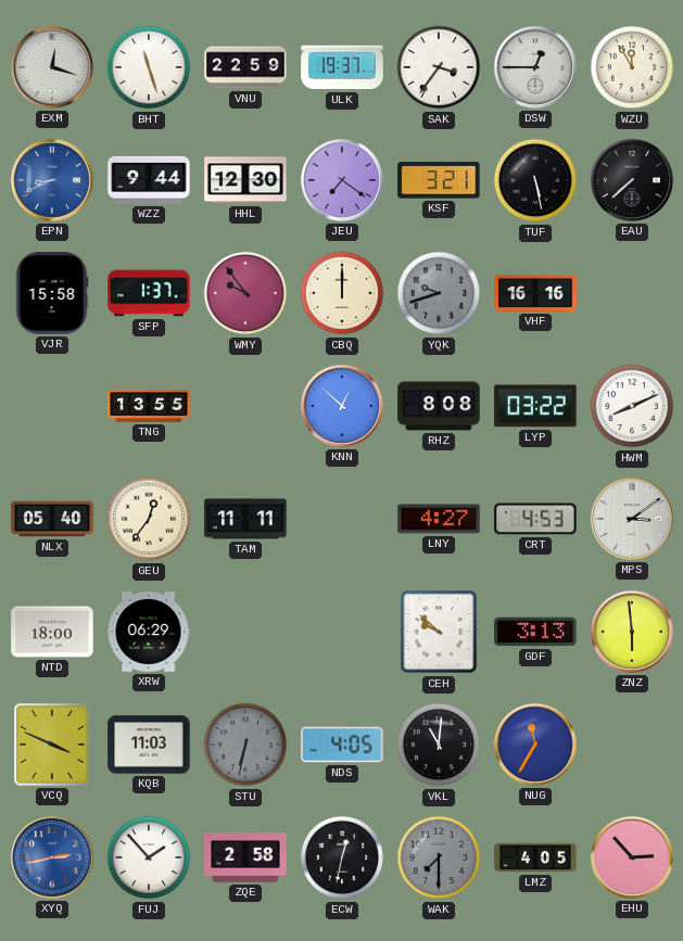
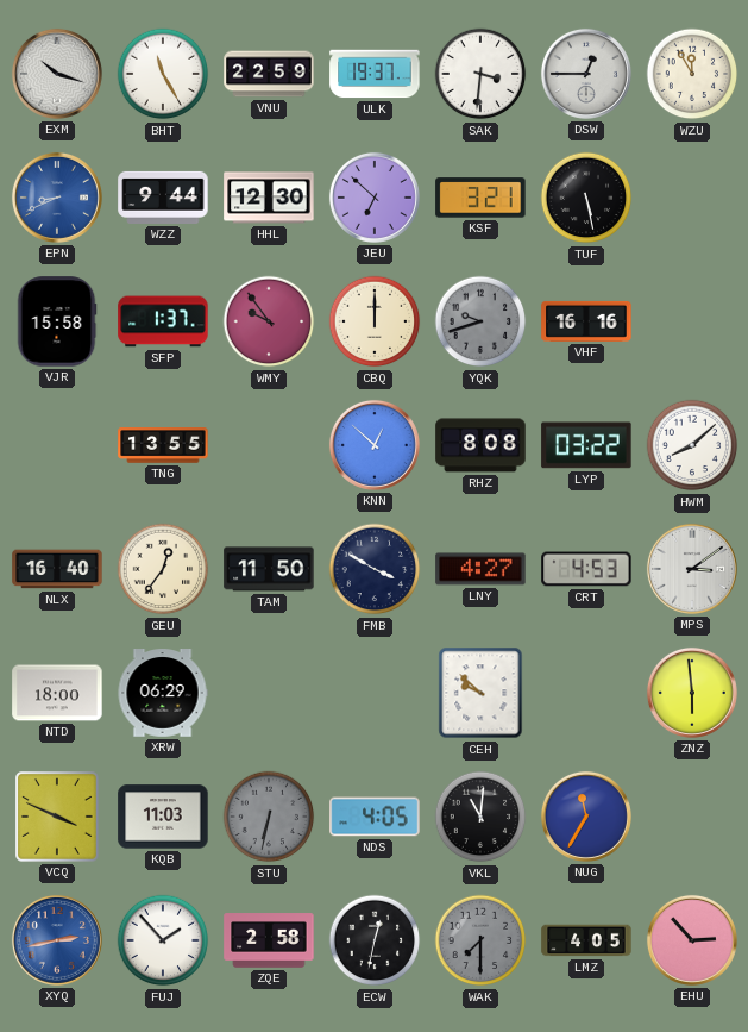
EXM: 12:18 -> 10:18 (57, 74)
BHT: 11:27 -> 11:25 (163, 74)
SAK: 3:36 -> 3:31 (480, 74)
JEU: 7:21 -> 6:52 (375, 198)
EAU: 7:38 -> none (632, 180)
HWM: 8:11 -> 8:08 (692, 445)
NLX: 05:40 -> 16:40 (57, 569)
TAM: 11:11 -> 11:50 (269, 569)
FMB: none -> 3:50 (375, 569)
GDF: 3:13 -> none (535, 632)
